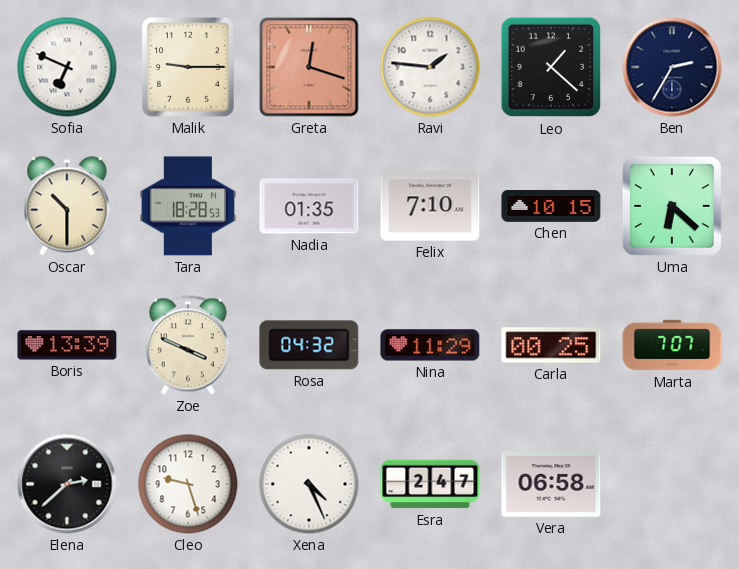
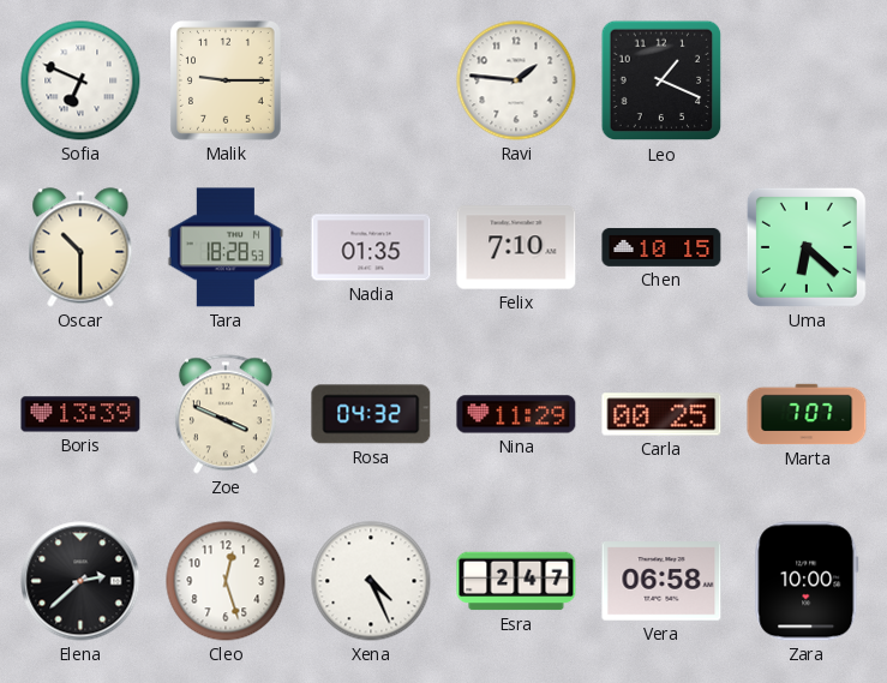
Greta: 12:18 -> none (309, 67)
Leo: 1:22 -> 1:19 (661, 80)
Ben: 2:35 -> none (672, 67)
Cleo: 9:27 -> 12:27 (226, 581)
Zara: none -> 10:00 (807, 581)
